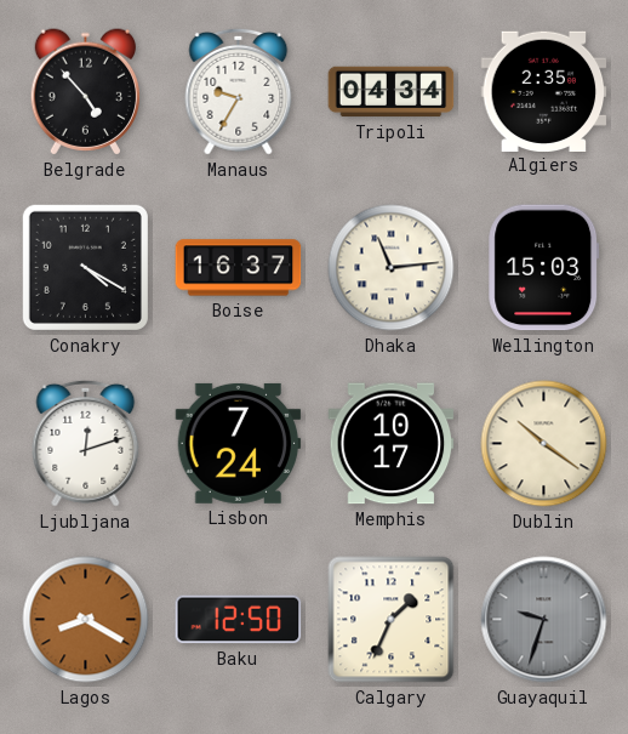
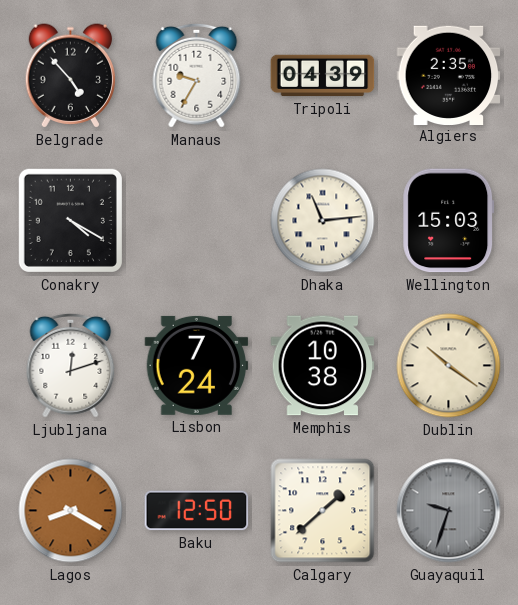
Tripoli: 04:34 -> 04:39 (323, 76)
Boise: 16:37 -> none (239, 268)
Memphis: 10:17 -> 10:38 (323, 366)
Calgary: 1:34 -> 1:38 (323, 511)
